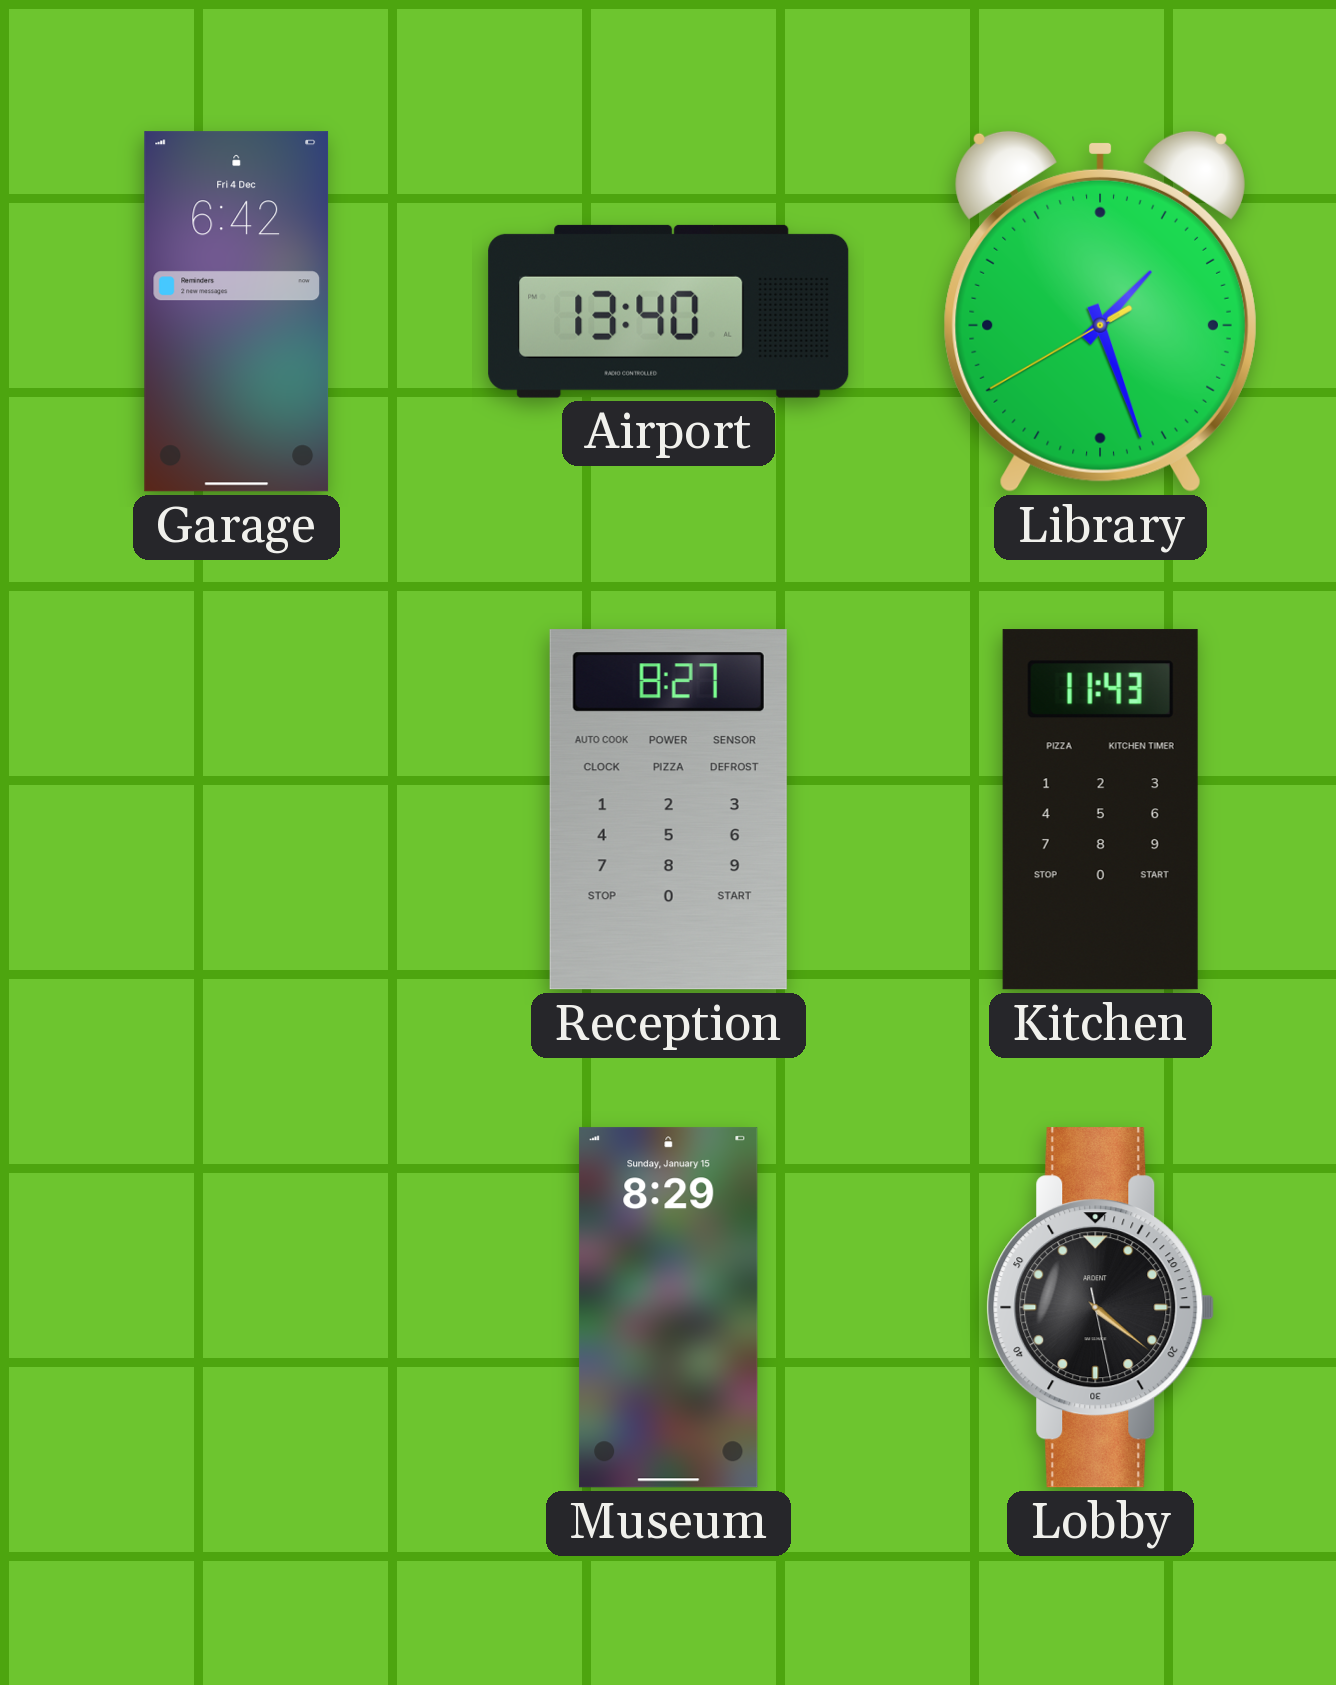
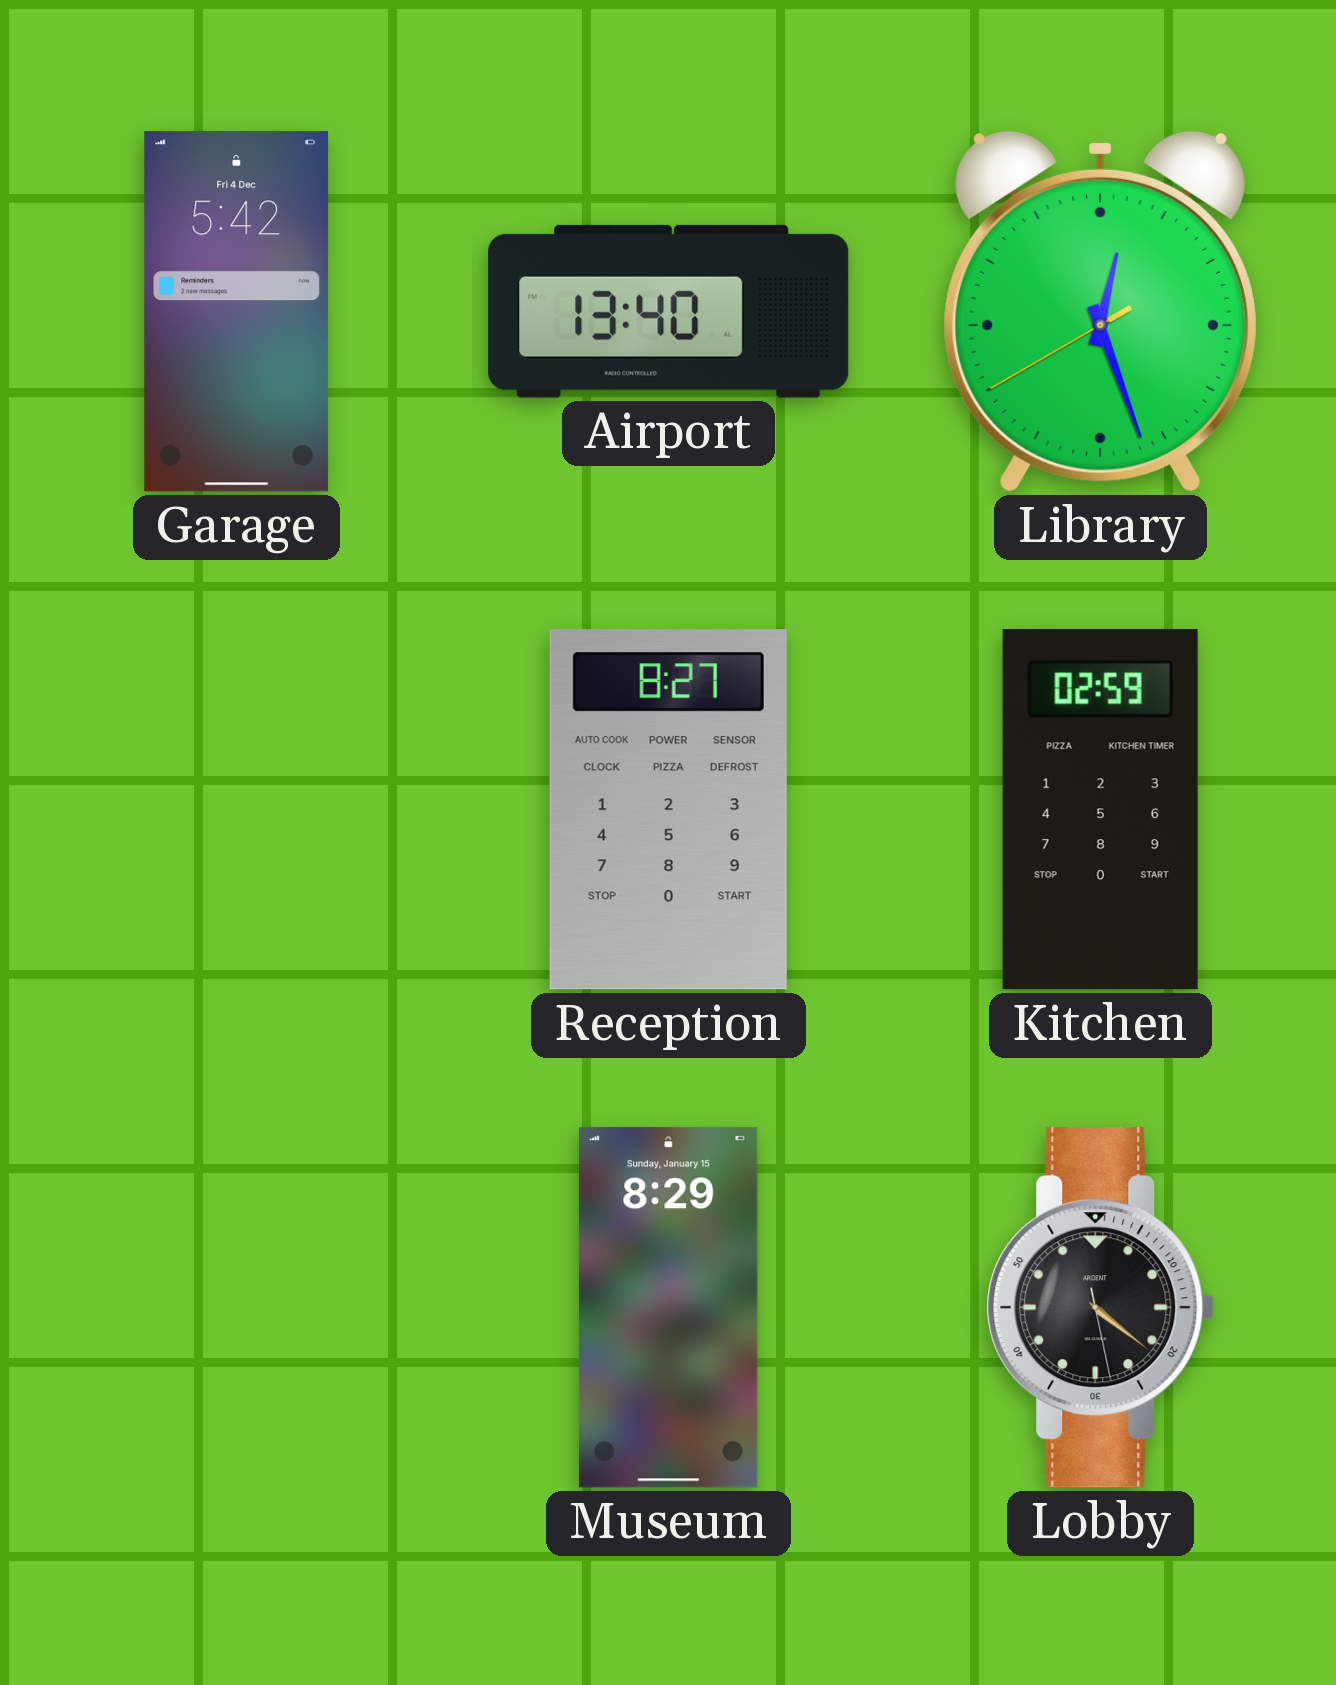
Garage: 6:42 -> 5:42 (237, 312)
Library: 1:26 -> 12:26 (1100, 311)
Kitchen: 11:43 -> 02:59 (1100, 810)
